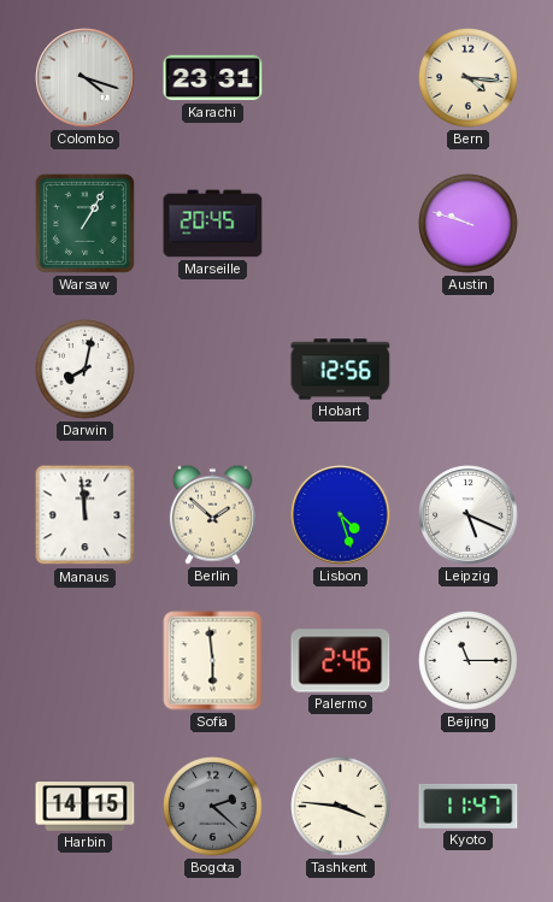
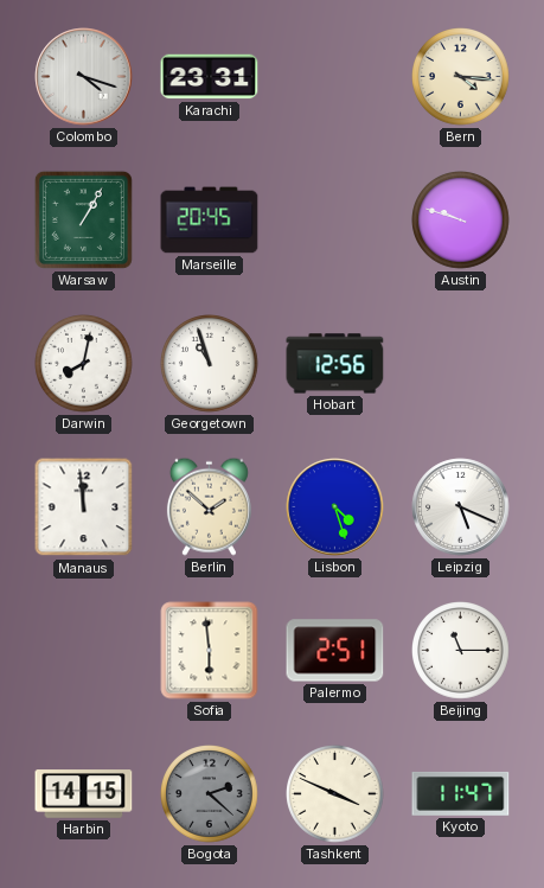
Georgetown: none -> 10:57 (210, 364)
Palermo: 2:46 -> 2:51 (335, 651)
Tashkent: 3:46 -> 3:49 (335, 794)
